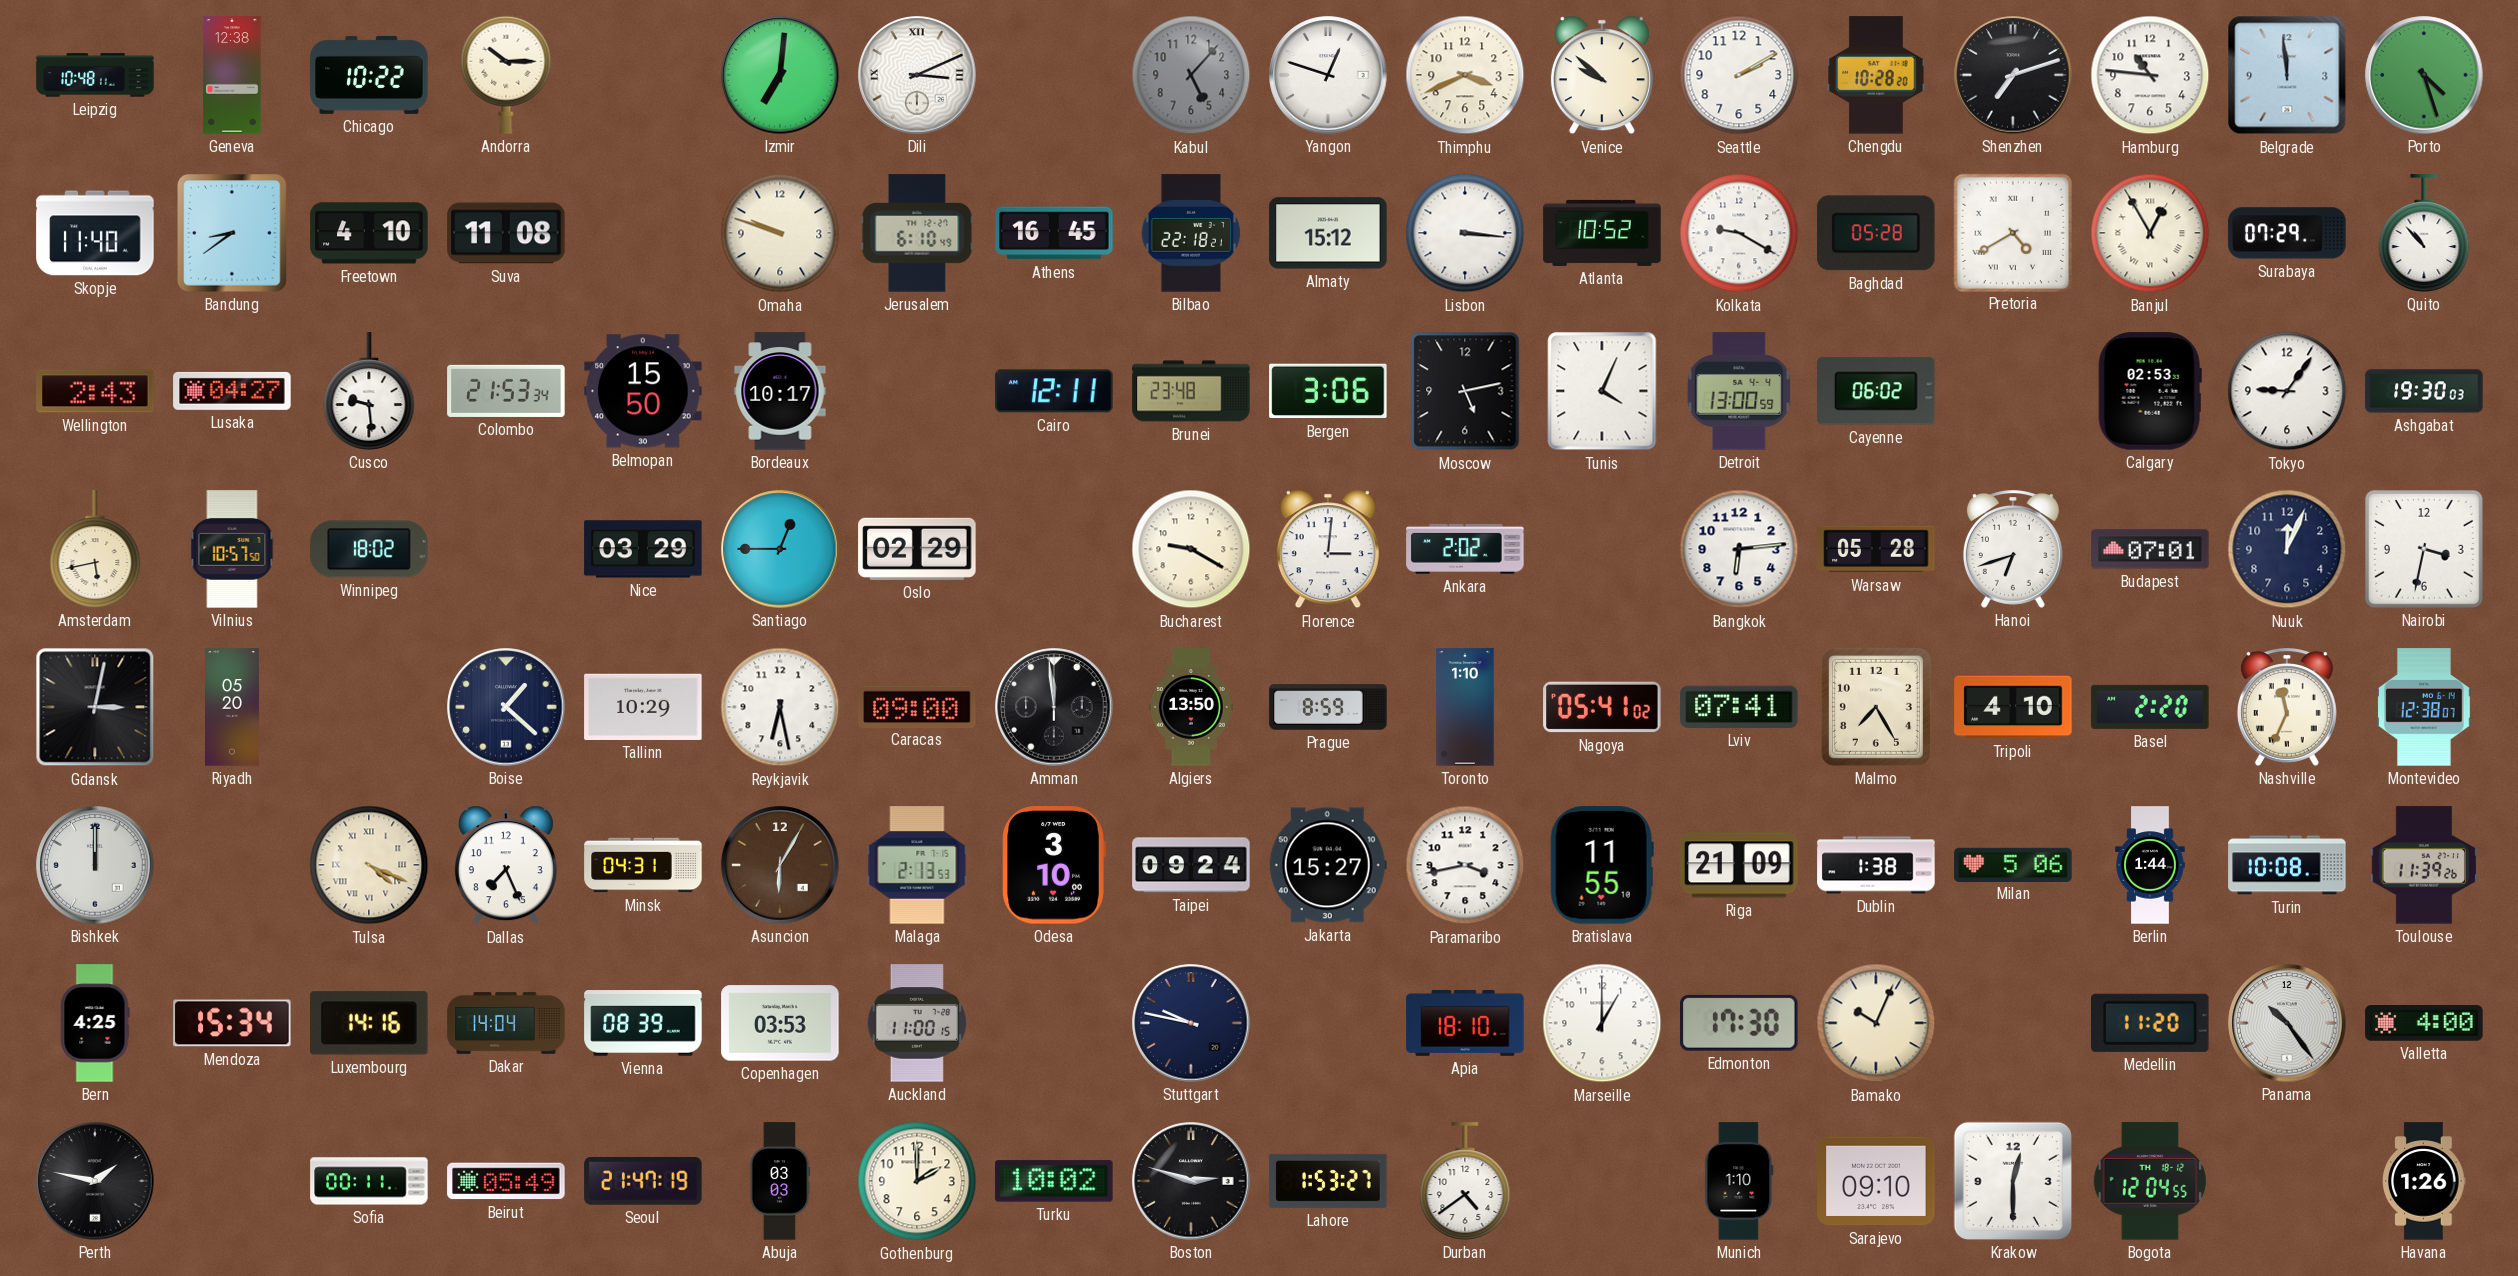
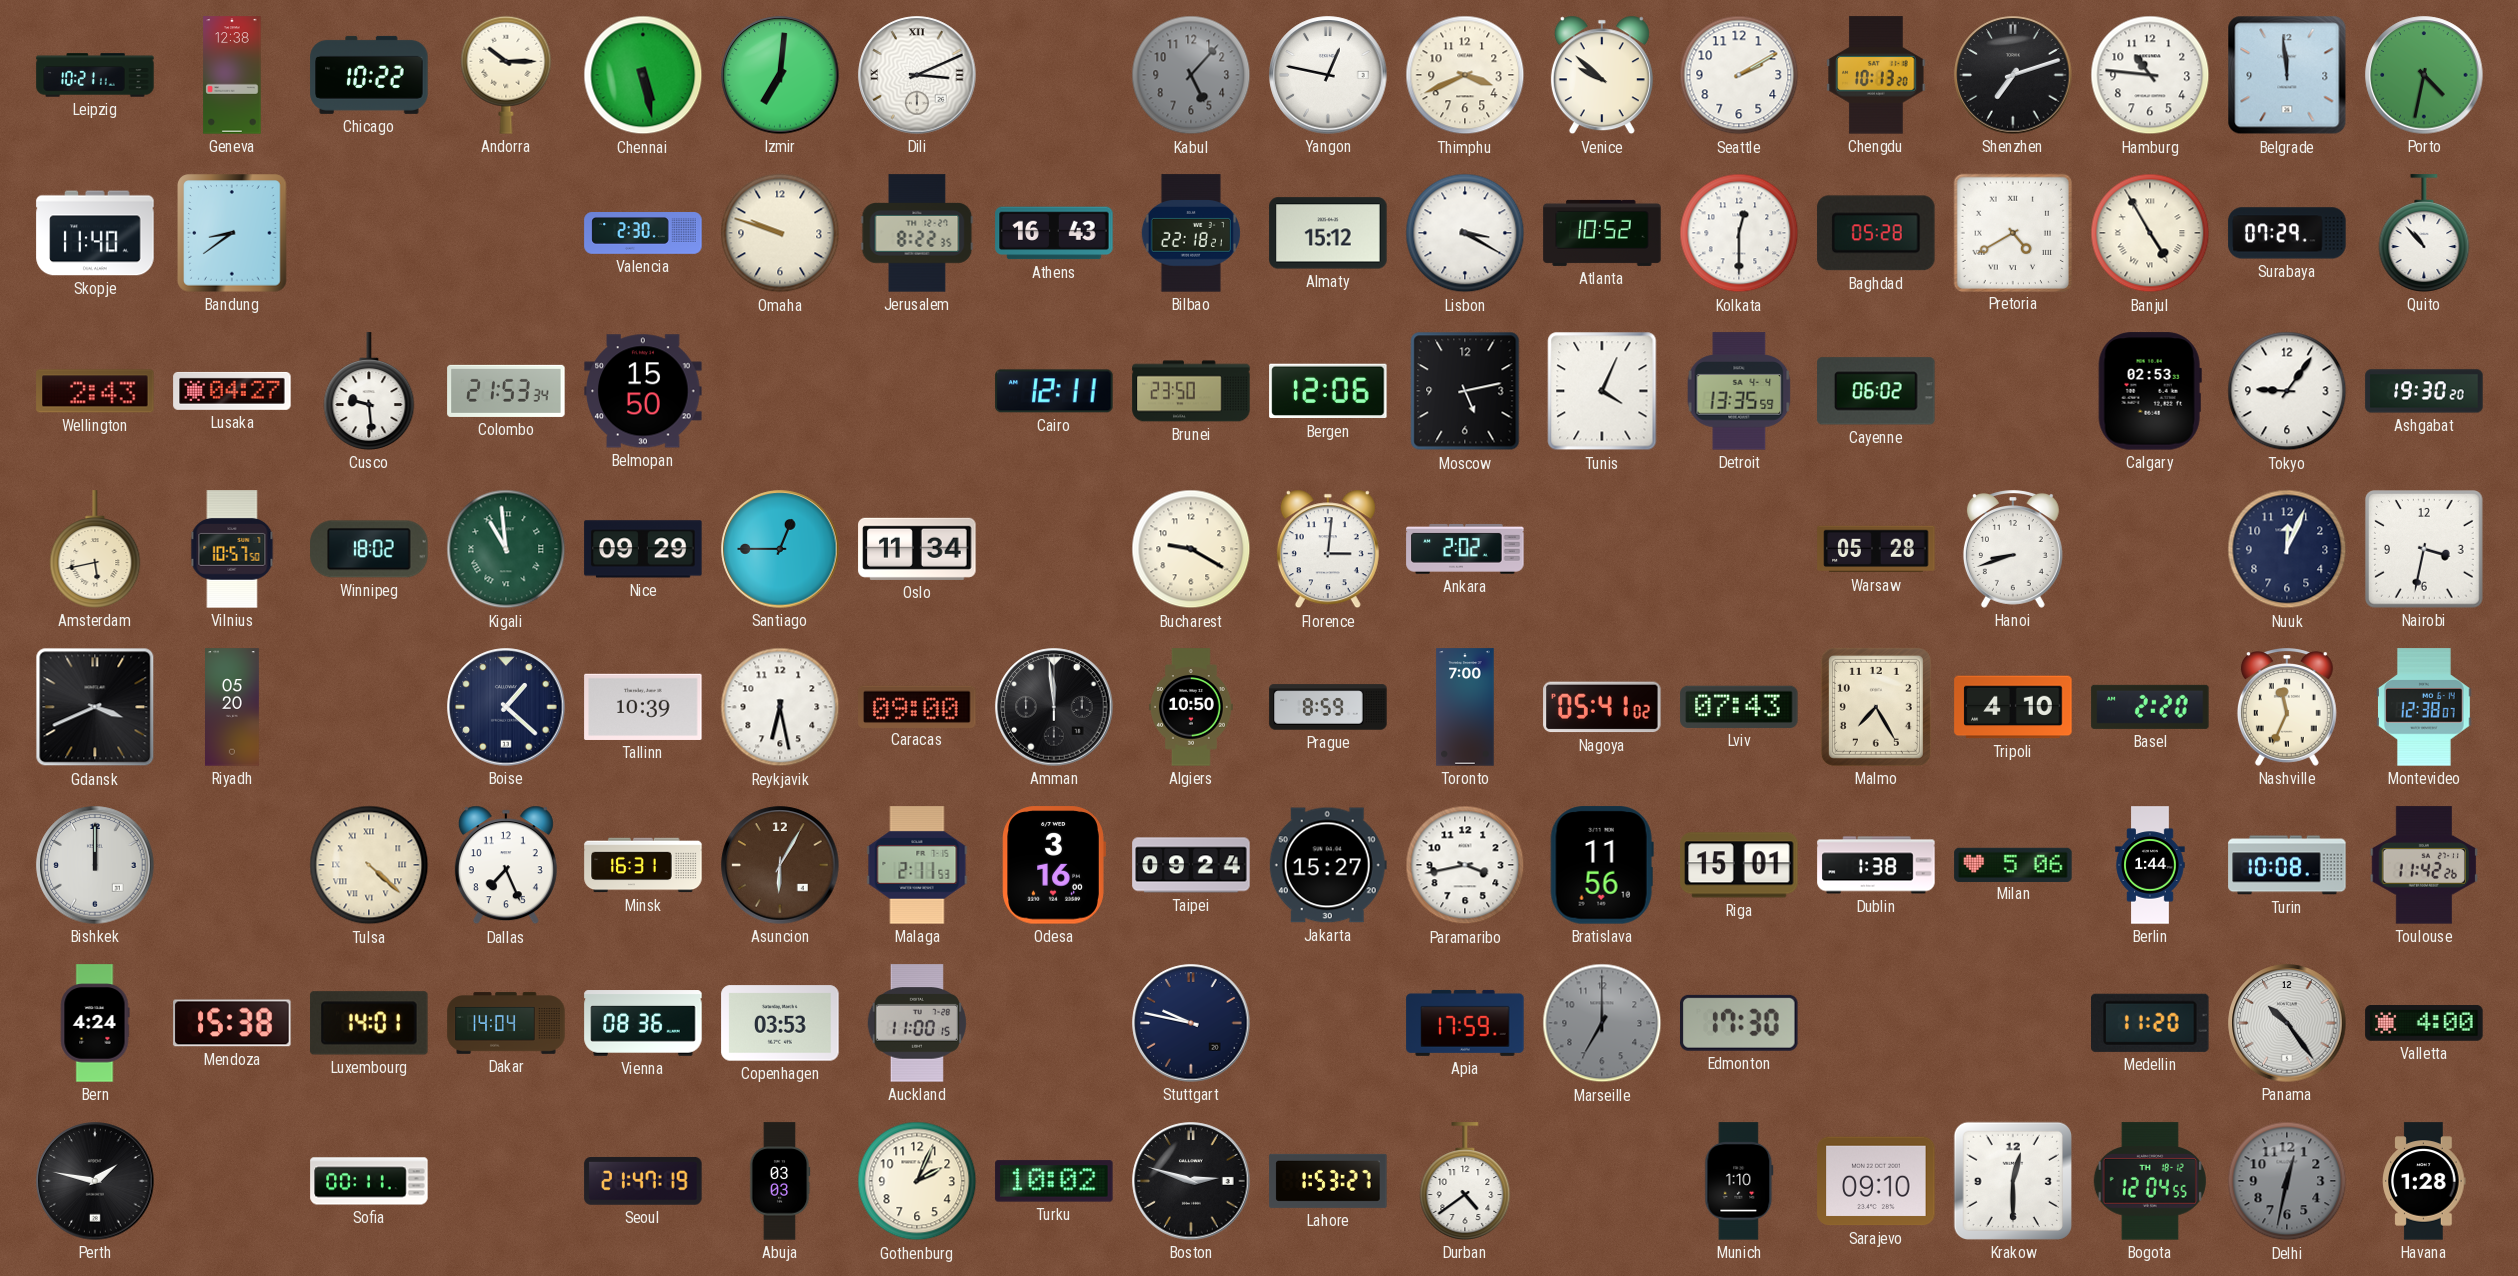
Leipzig: 10:48 -> 10:21 (95, 75)
Chennai: none -> 5:28 (643, 75)
Yangon: 12:48 -> 12:47 (1328, 75)
Chengdu: 10:28 -> 10:13 (1876, 75)
Porto: 4:27 -> 4:32 (2424, 75)
Freetown: 4:10 -> none (369, 233)
Suva: 11:08 -> none (506, 233)
Valencia: none -> 2:30 (643, 234)
Jerusalem: 6:10 -> 8:22 (917, 233)
Athens: 16:45 -> 16:43 (1054, 233)
Lisbon: 3:16 -> 3:20 (1465, 233)
Kolkata: 9:20 -> 12:30 (1739, 233)
Banjul: 12:55 -> 4:55 (2150, 233)
Bordeaux: 10:17 -> none (780, 391)
Brunei: 23:48 -> 23:50 (1191, 391)
Bergen: 3:06 -> 12:06 (1328, 391)
Detroit: 13:00 -> 13:35 (1739, 391)
Ashgabat: 19:30:03 -> 19:30:20 (2424, 391)
Kigali: none -> 10:59 (506, 549)
Nice: 03:29 -> 09:29 (643, 549)
Oslo: 02:29 -> 11:34 (917, 549)
Bangkok: 6:14 -> none (1739, 549)
Hanoi: 6:42 -> 8:42 (2013, 549)
Budapest: 07:01 -> none (2150, 549)
Gdansk: 3:02 -> 3:41 (95, 707)
Tallinn: 10:29 -> 10:39 (643, 707)
Algiers: 13:50 -> 10:50 (1192, 707)
Toronto: 1:10 -> 7:00 (1465, 707)
Lviv: 07:41 -> 07:43 (1739, 707)
Tulsa: 4:19 -> 4:22 (369, 865)
Minsk: 04:31 -> 16:31 (643, 865)
Malaga: 2:13 -> 2:11 (917, 865)
Odesa: 3:10 -> 3:16 (1054, 865)
Bratislava: 11:55 -> 11:56 (1602, 865)
Riga: 21:09 -> 15:01 (1739, 865)
Toulouse: 11:39 -> 11:42 (2424, 865)
Bern: 4:25 -> 4:24 (95, 1023)
Mendoza: 15:34 -> 15:38 (232, 1023)
Luxembourg: 14:16 -> 14:01 (369, 1023)
Vienna: 08:39 -> 08:36 (643, 1023)
Apia: 18:10 -> 17:59 (1465, 1023)
Marseille: 1:00 -> 7:00 (1602, 1023)
Marseille dial: white -> grey (1602, 1023)
Bamako: 10:04 -> none (1876, 1023)
Beirut: 05:49 -> none (506, 1181)
Gothenburg: 2:00 -> 2:04 (917, 1181)
Delhi: none -> 12:32 (2287, 1181)
Havana: 1:26 -> 1:28 (2424, 1181)
